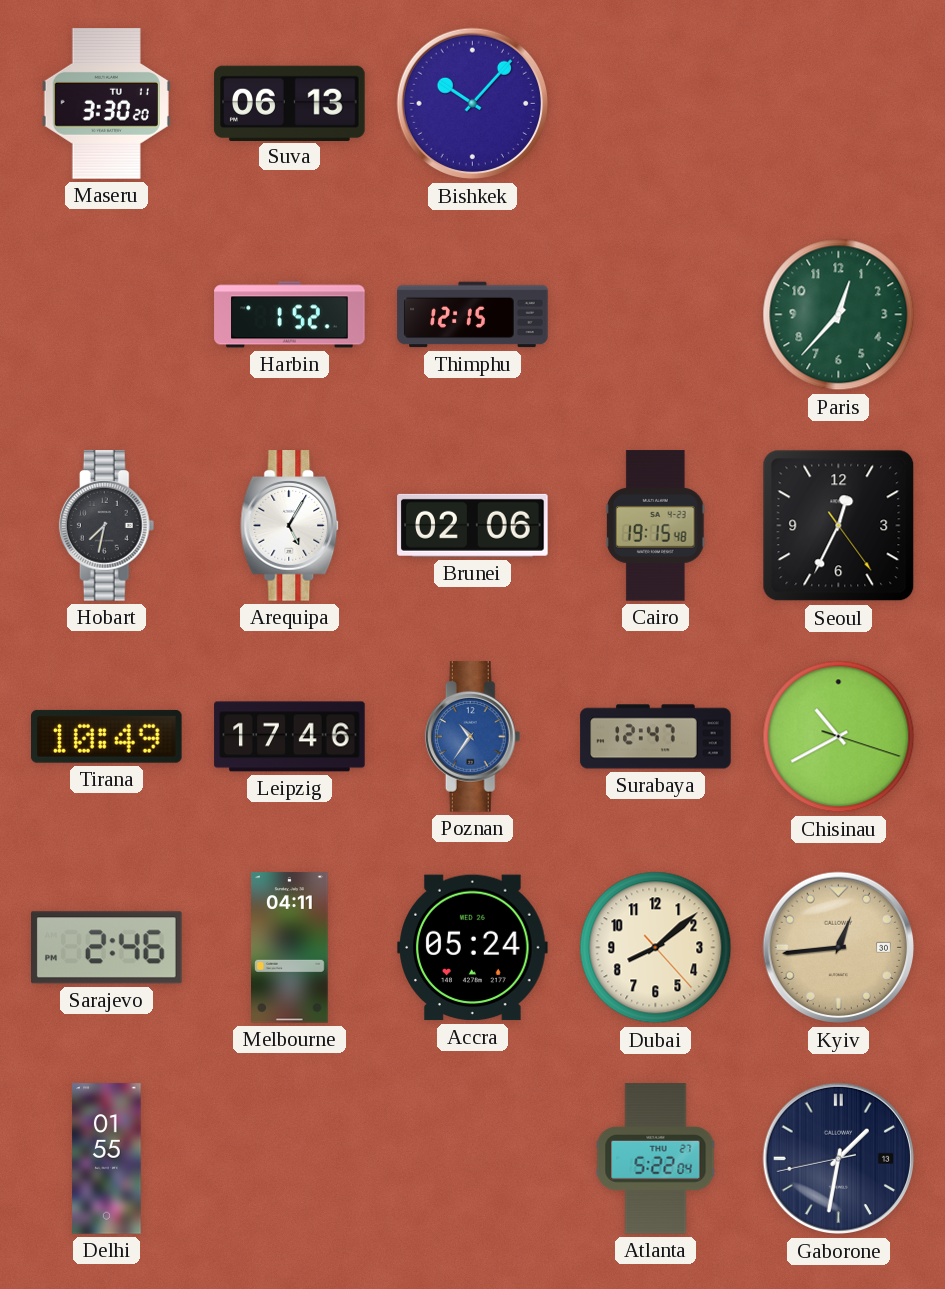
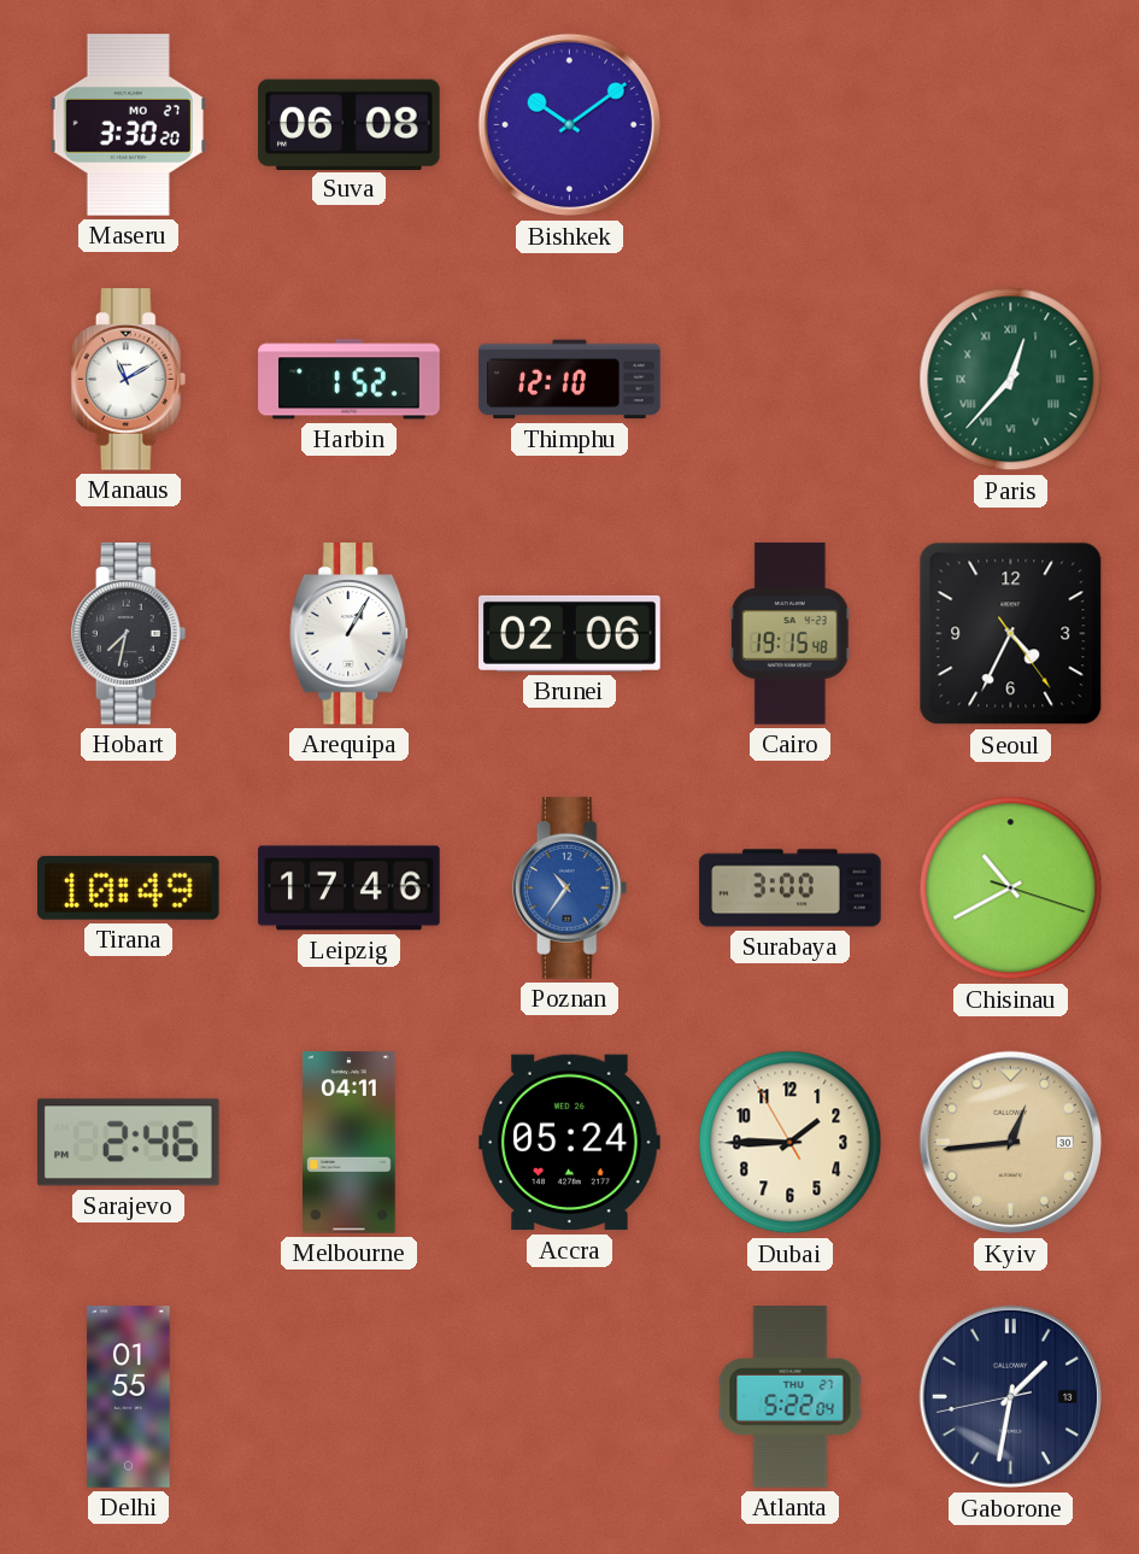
Maseru date: TU 11 -> MO 27 (128, 125)
Suva: 06:13 -> 06:08 (350, 124)
Bishkek: 10:07 -> 10:09 (570, 125)
Manaus: none -> 11:10 (129, 380)
Thimphu: 12:15 -> 12:10 (570, 380)
Paris numerals: Arabic -> Roman (1011, 380)
Arequipa: 5:05 -> 1:05 (350, 634)
Seoul: 12:34 -> 4:34 (1011, 634)
Surabaya: 12:47 -> 3:00 (791, 889)
Dubai: 8:08 -> 1:44 (791, 1143)
